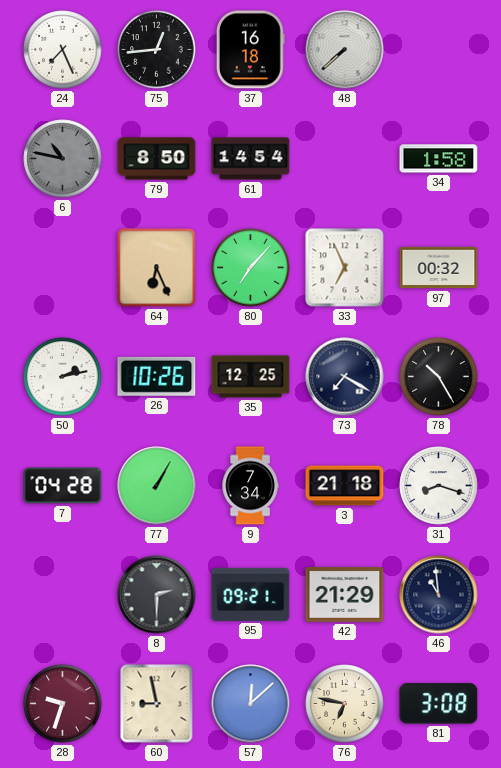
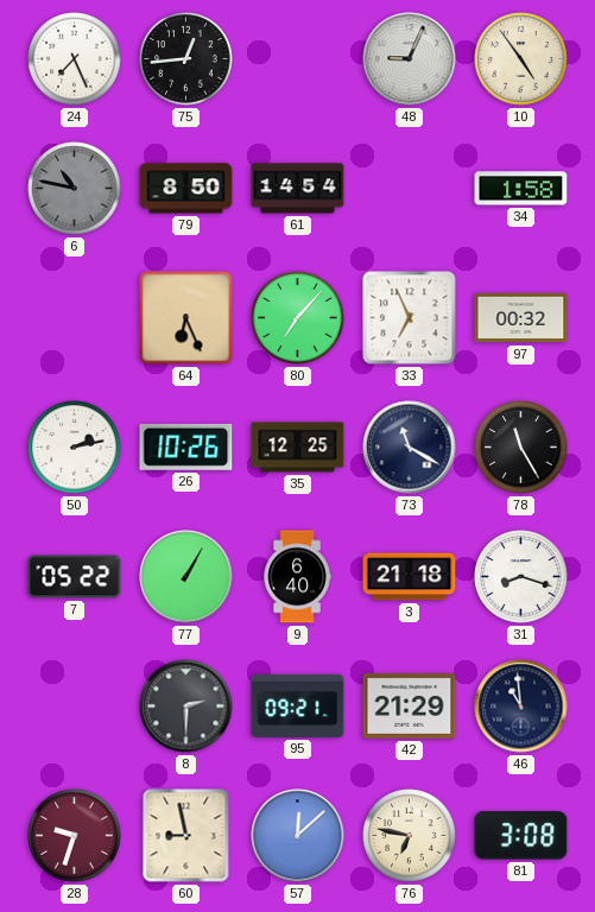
37: 16:18 -> none (250, 50)
48: 7:38 -> 9:04 (410, 59)
10: none -> 4:54 (521, 59)
73: 7:20 -> 11:20 (410, 448)
78: 10:25 -> 11:25 (521, 448)
7: 04:28 -> 05:22 (75, 577)
9: 7:34 -> 6:40 (297, 577)
